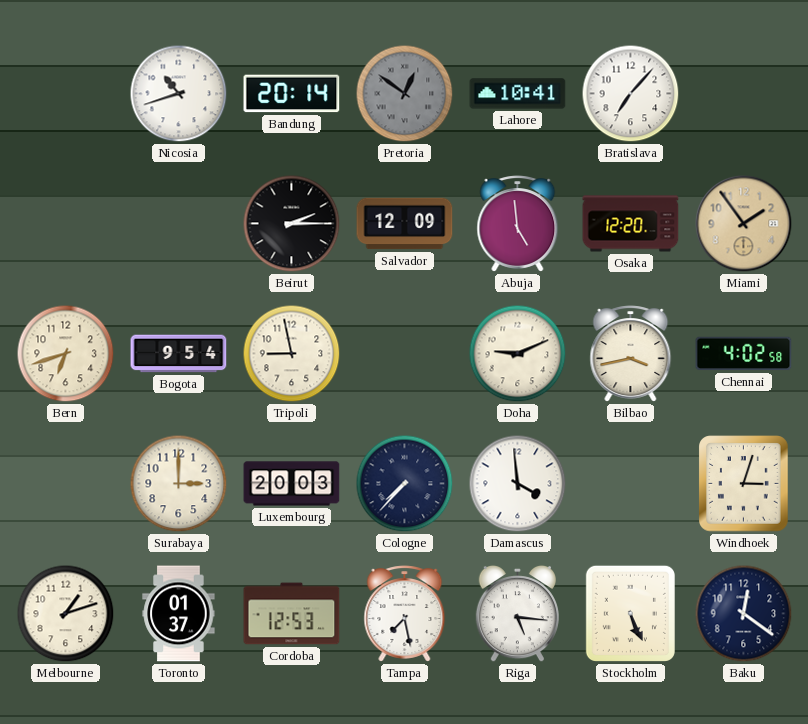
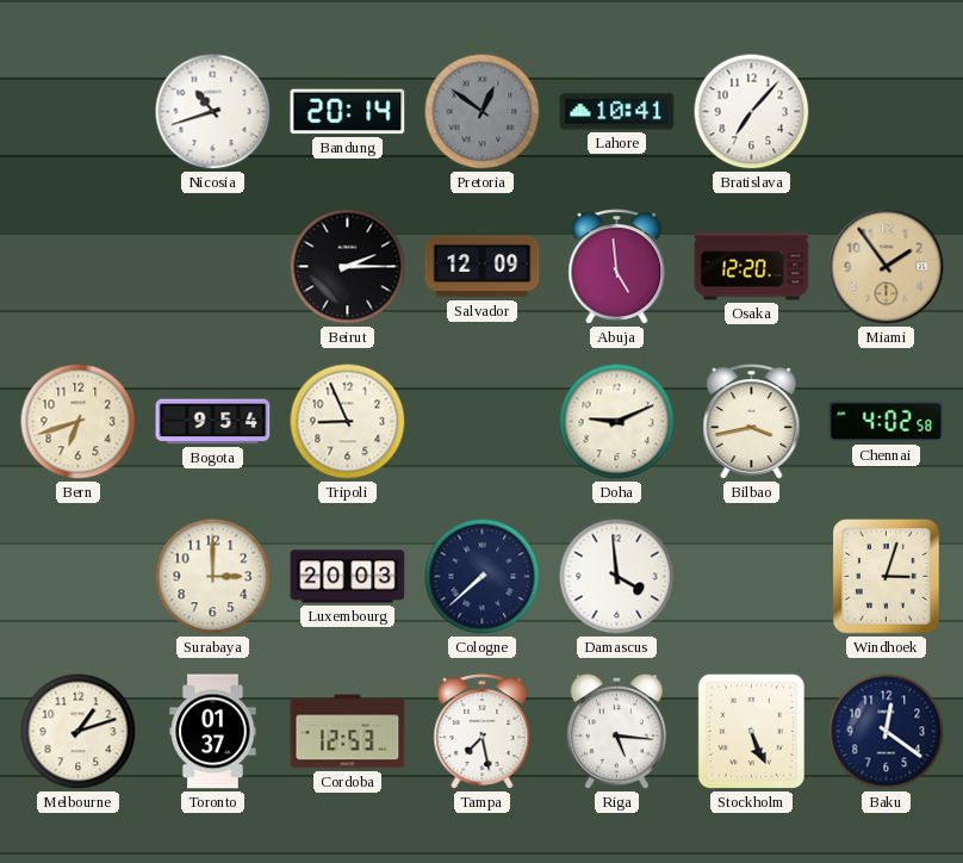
Tripoli: 8:58 -> 8:56 (348, 422)
Cologne: 7:37 -> 7:38 (483, 577)
